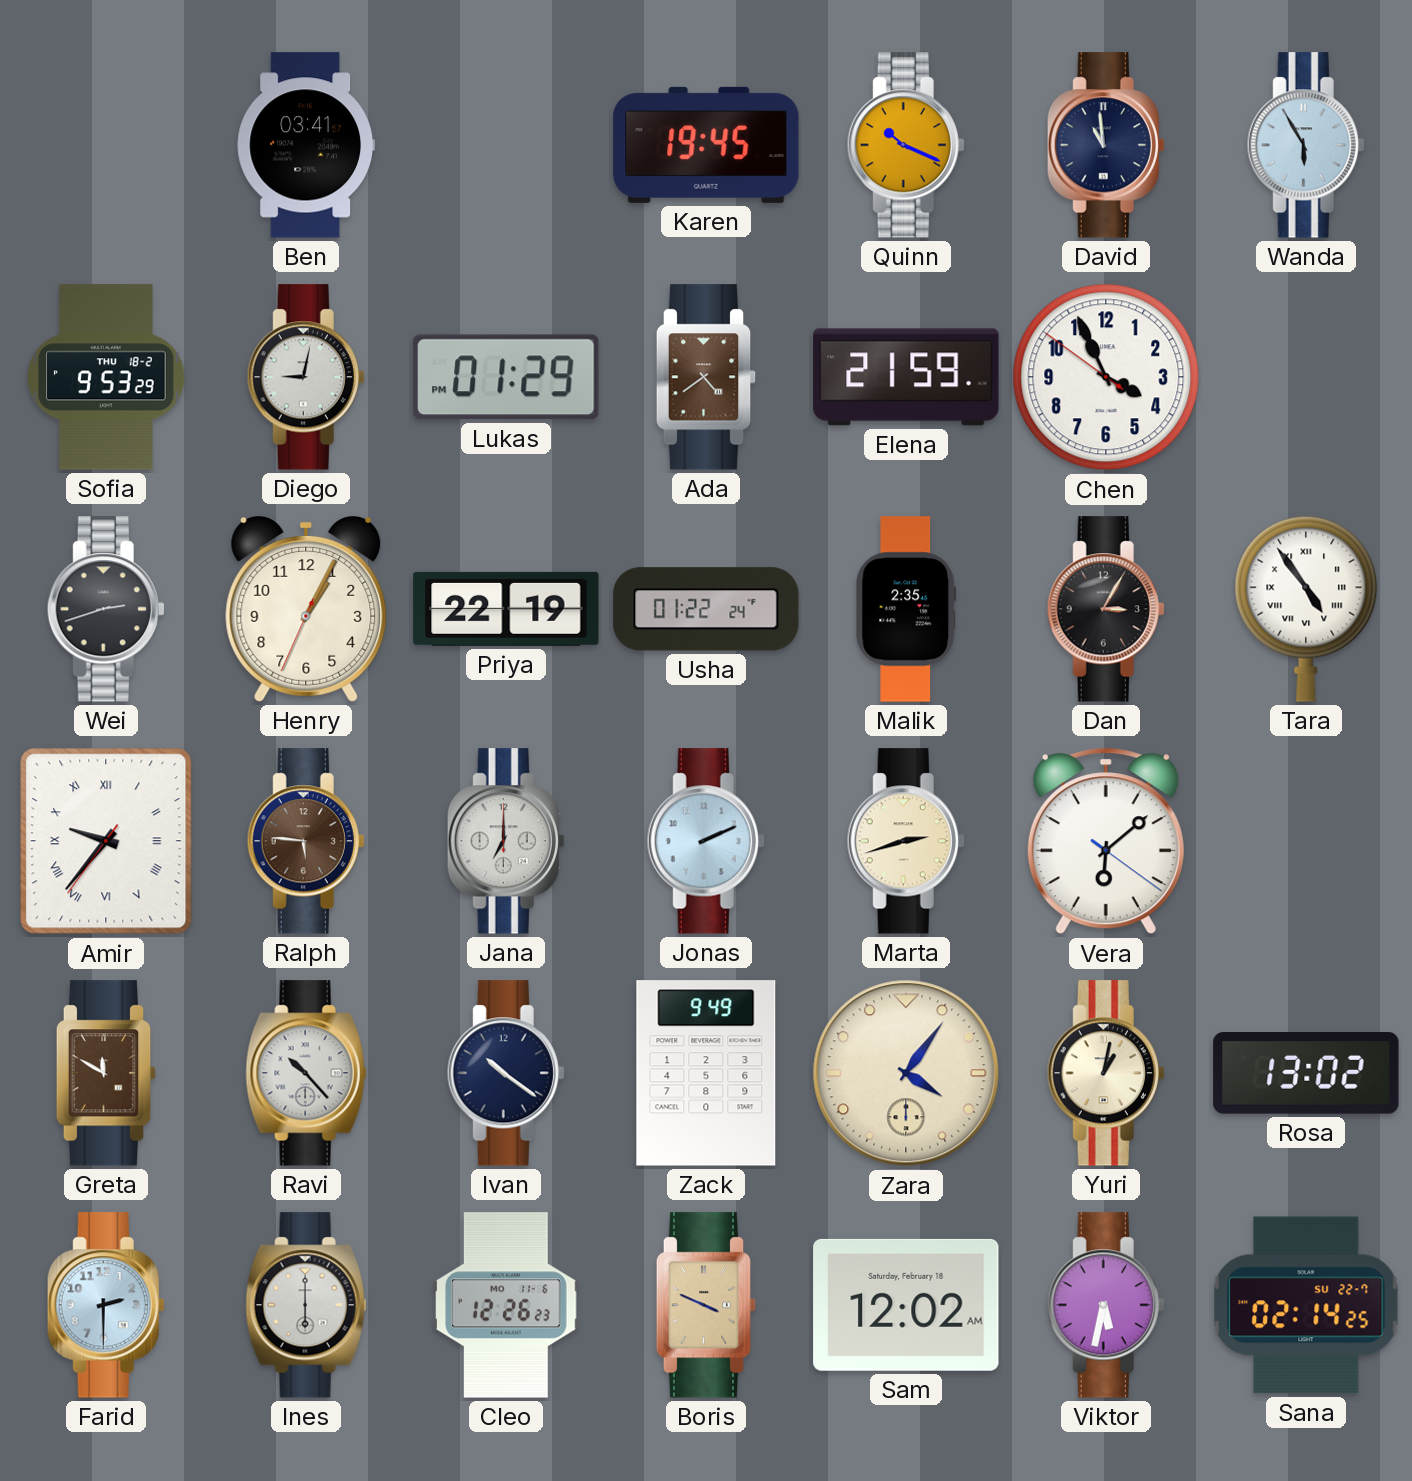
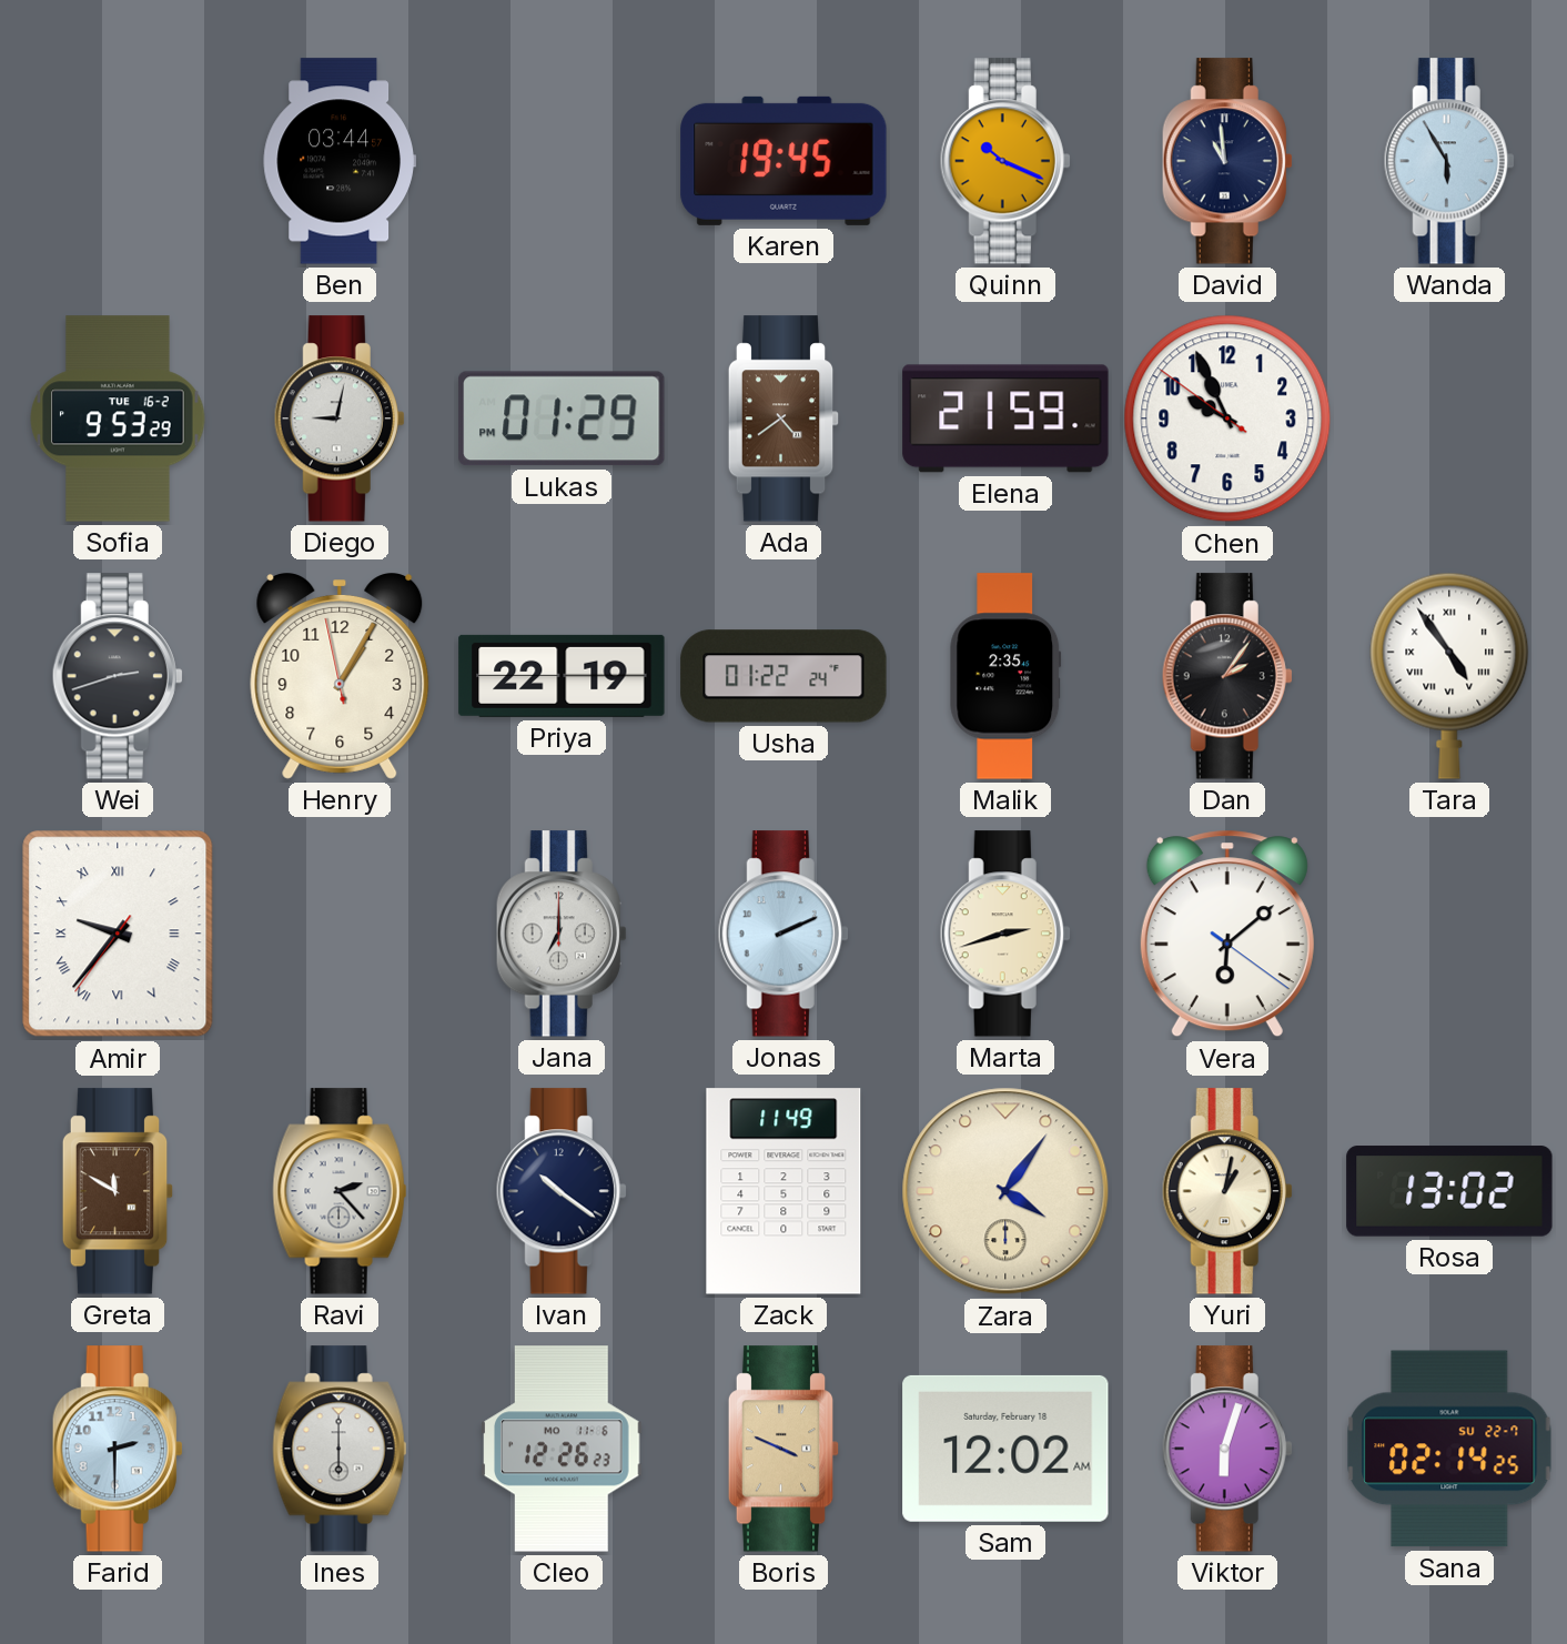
Ben: 03:41 -> 03:44 (340, 161)
Sofia date: THU 18-2 -> TUE 16-2 (118, 418)
Chen: 3:55 -> 9:55 (1227, 418)
Henry: 1:04:34 -> 1:04:58 (340, 677)
Dan: 3:05 -> 2:06 (1227, 676)
Ralph: 5:46 -> none (306, 841)
Ravi: 10:23 -> 2:23 (340, 1191)
Zack: 9:49 -> 11:49 (783, 1191)
Viktor: 5:32 -> 6:03 (1227, 1449)
